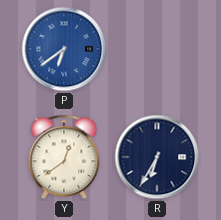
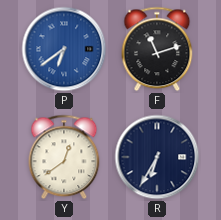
F: none -> 11:12 (157, 49)
